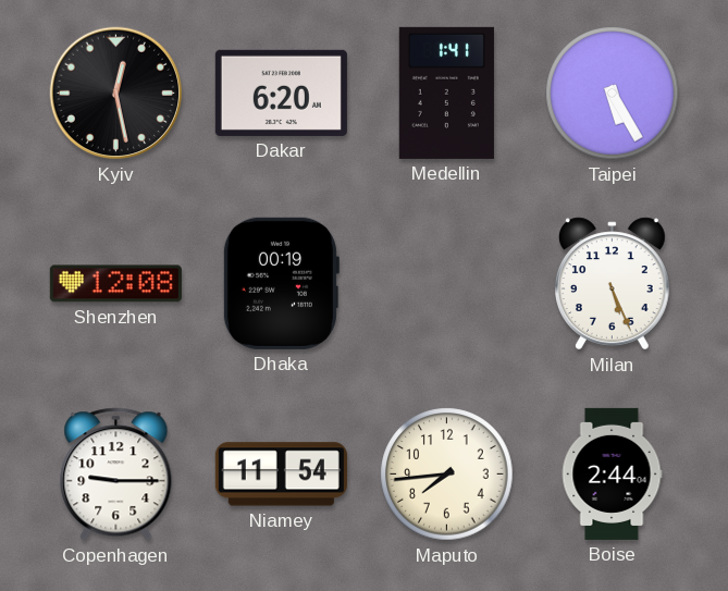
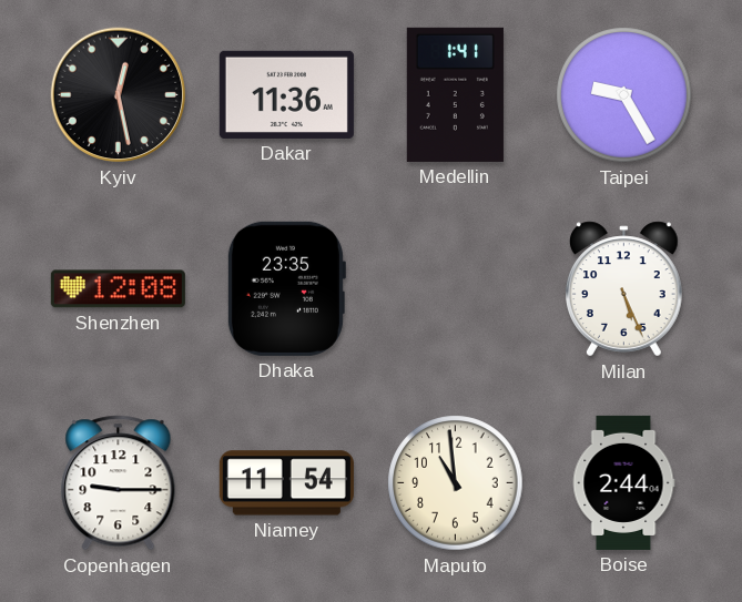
Dakar: 6:20 -> 11:36 (286, 94)
Taipei: 5:25 -> 9:25 (624, 95)
Dhaka: 00:19 -> 23:35 (286, 288)
Maputo: 7:44 -> 10:59 (456, 483)
